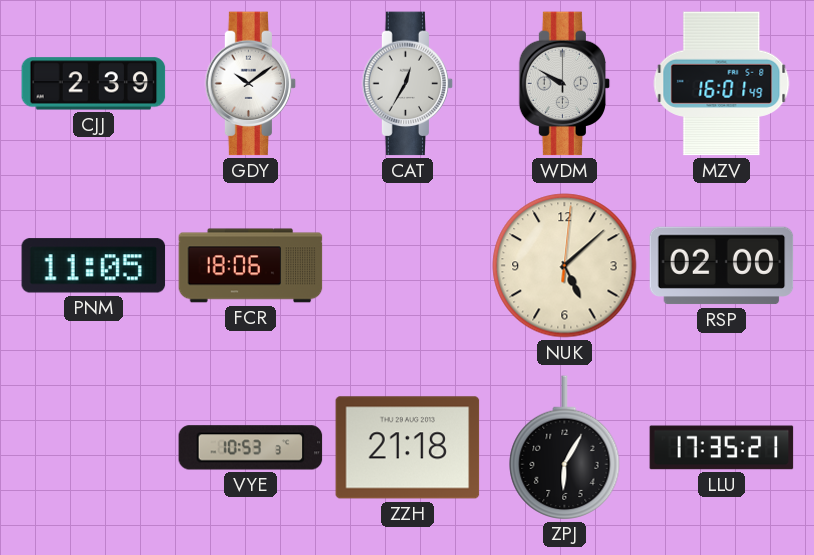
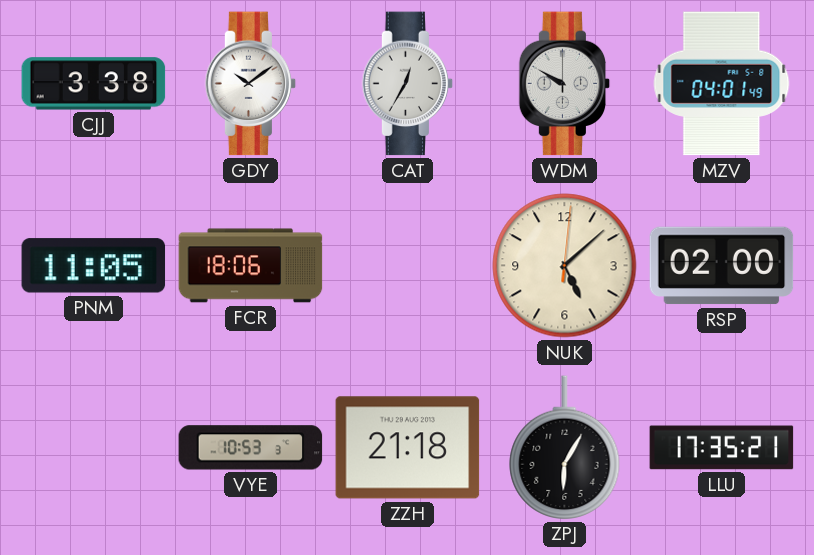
CJJ: 2:39 -> 3:38 (94, 84)
MZV: 16:01 -> 04:01 (722, 84)
